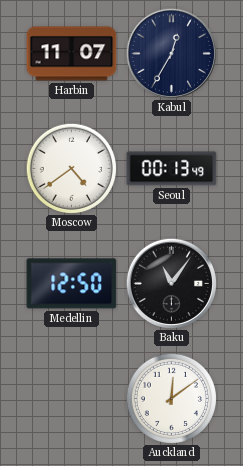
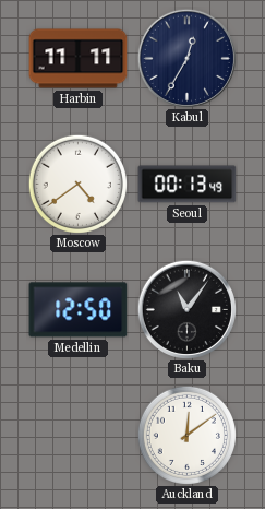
Harbin: 11:07 -> 11:11 (79, 59)
